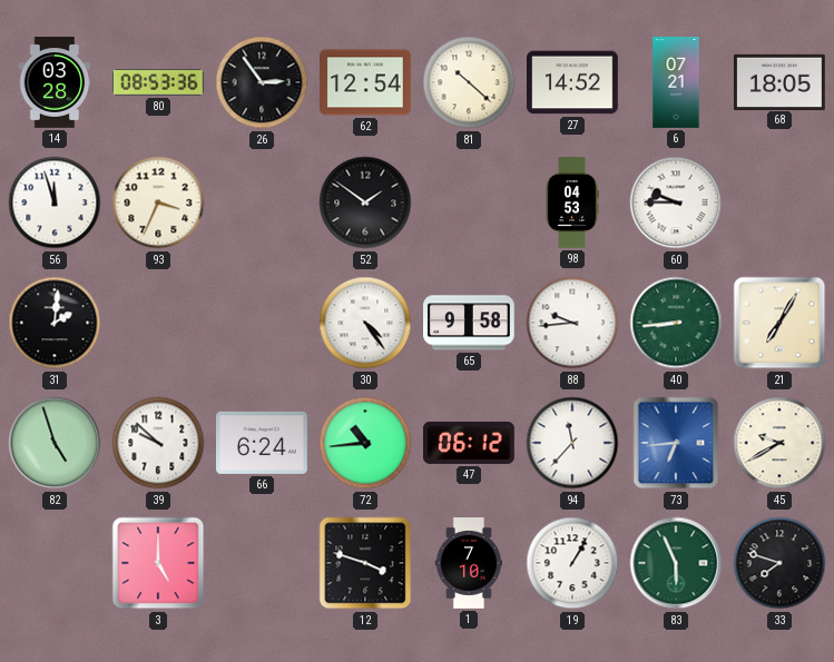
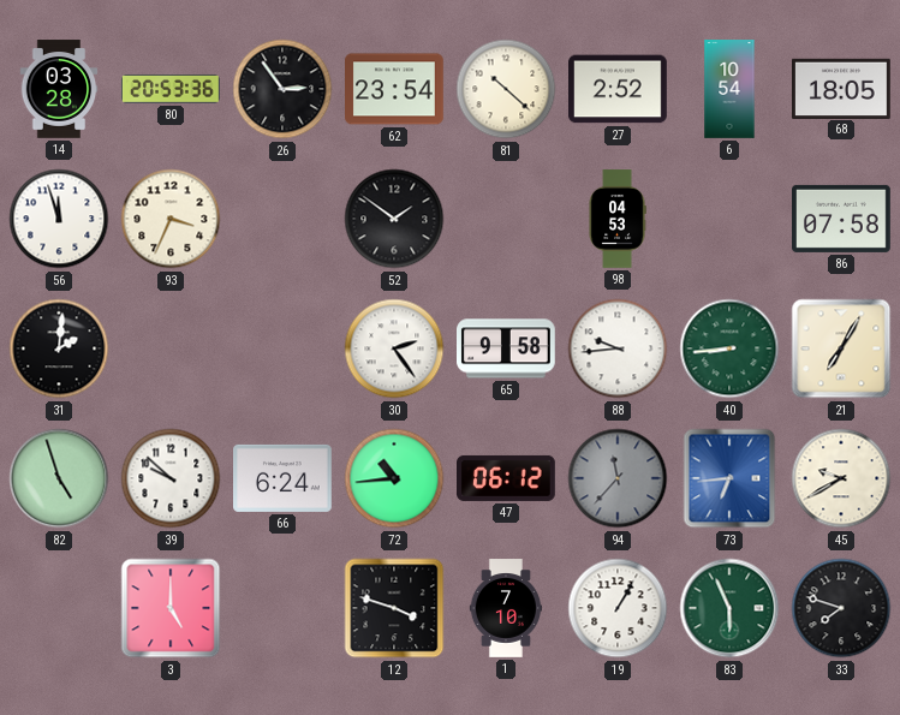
80: 08:53 -> 20:53 (172, 90)
62: 12:54 -> 23:54 (395, 89)
27: 14:52 -> 2:52 (619, 89)
6: 07:21 -> 10:54 (729, 89)
60: 9:45 -> none (676, 202)
86: none -> 07:58 (842, 219)
30: 4:24 -> 2:24 (394, 348)
94 dial: white -> grey (618, 478)
